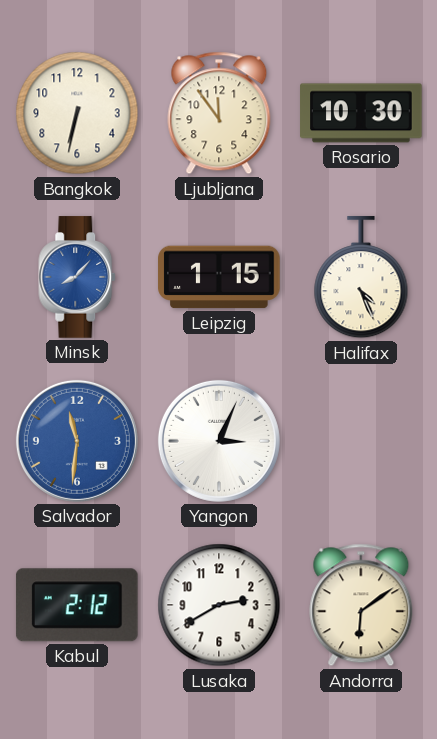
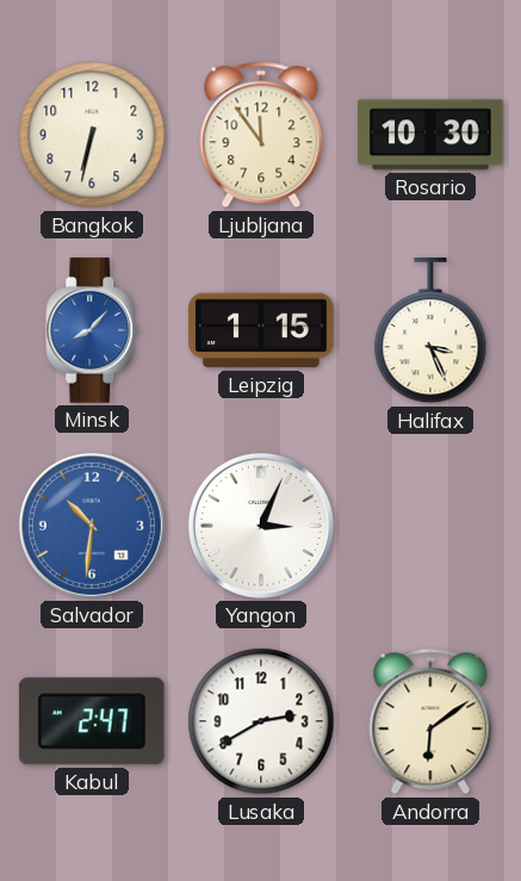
Halifax: 4:26 -> 3:26 (430, 331)
Salvador: 11:31 -> 10:31 (92, 526)
Kabul: 2:12 -> 2:47 (92, 721)
